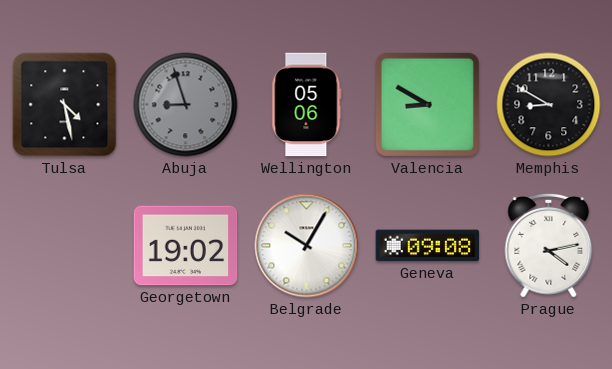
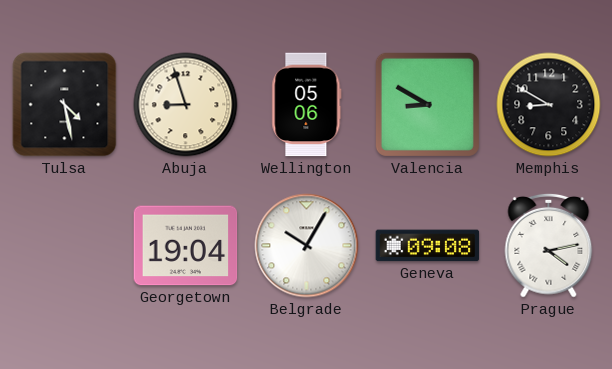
Abuja dial: grey -> cream (186, 105)
Georgetown: 19:02 -> 19:04 (186, 246)
